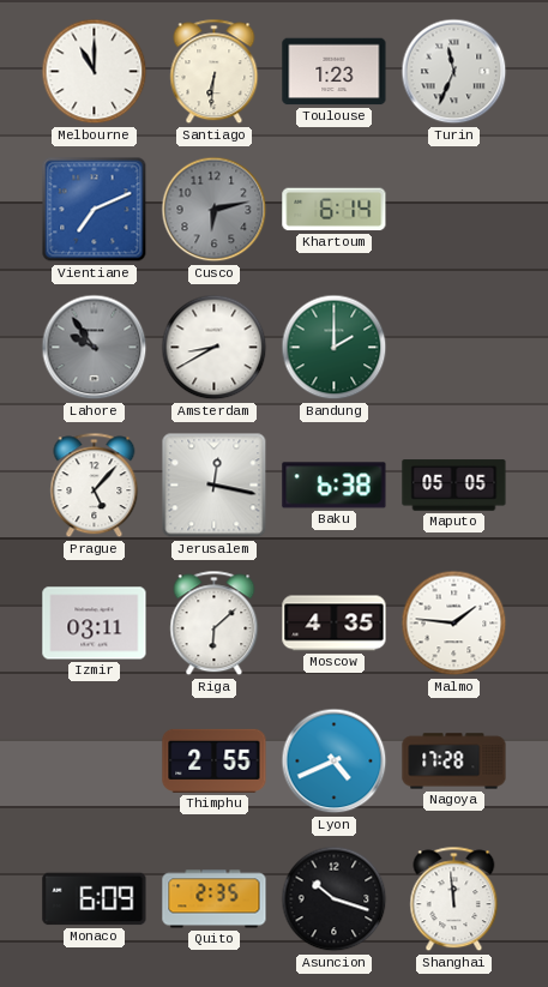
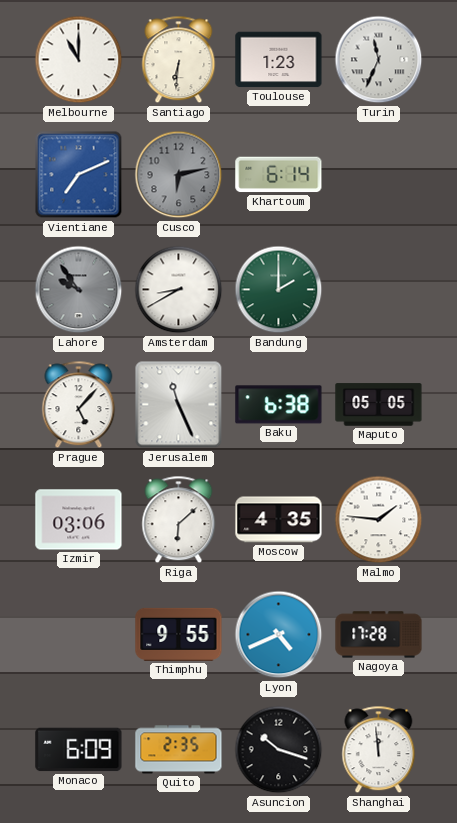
Jerusalem: 12:17 -> 11:26 (179, 405)
Izmir: 03:11 -> 03:06 (79, 520)
Thimphu: 2:55 -> 9:55 (179, 634)
